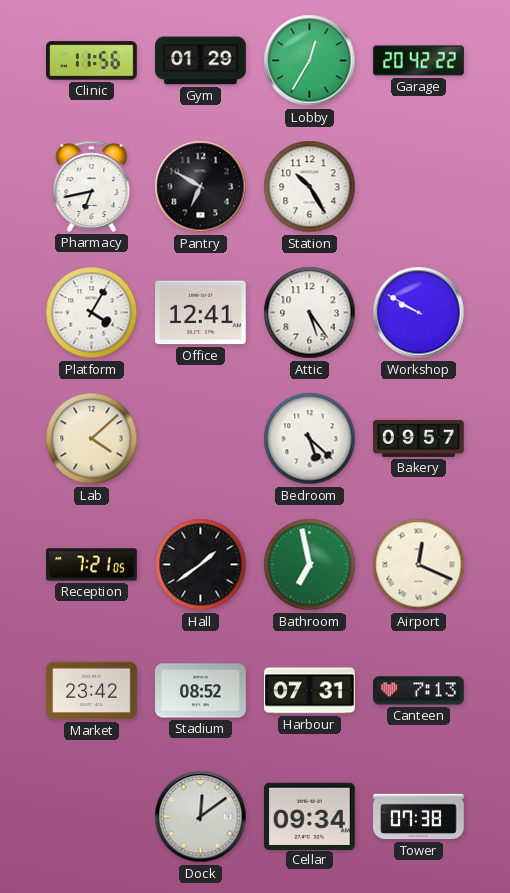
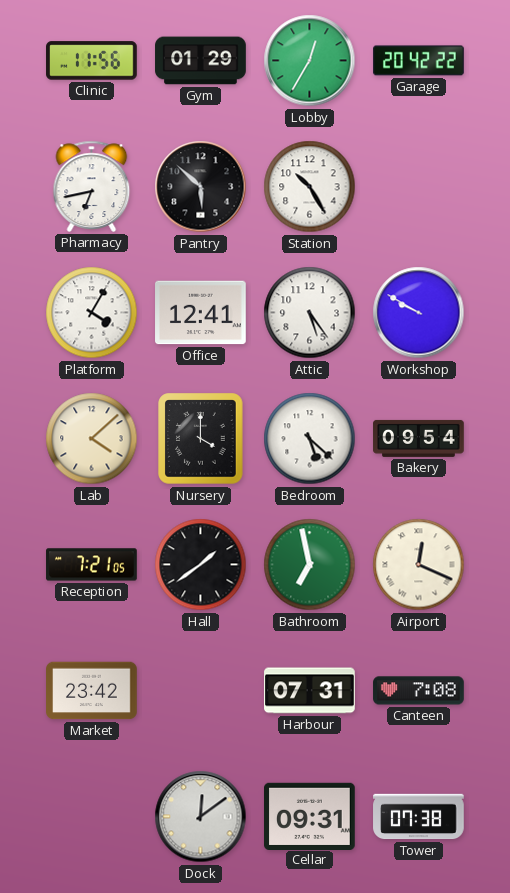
Pantry: 6:50 -> 5:52 (201, 187)
Nursery: none -> 4:00 (201, 439)
Bakery: 09:57 -> 09:54 (419, 438)
Stadium: 08:52 -> none (201, 691)
Canteen: 7:13 -> 7:08 (419, 691)
Cellar: 09:34 -> 09:31 (310, 816)
